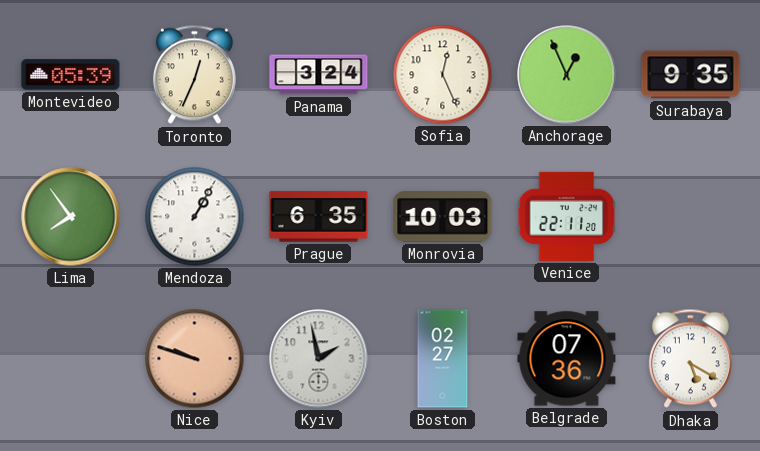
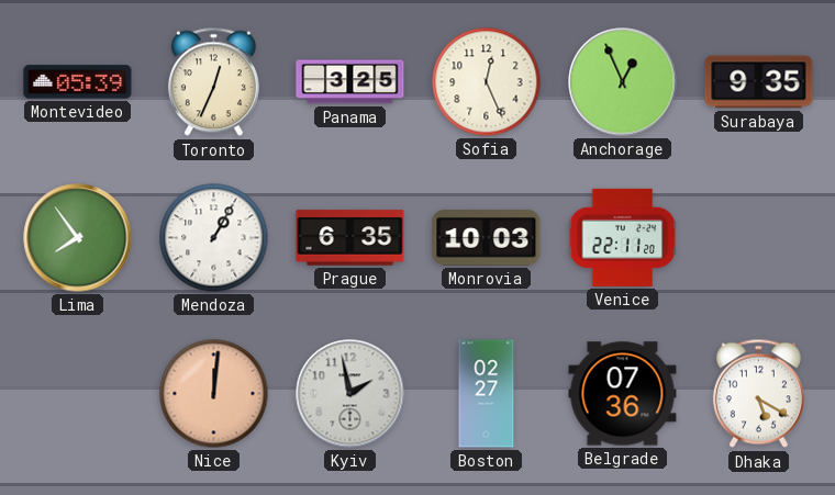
Panama: 3:24 -> 3:25 (350, 82)
Nice: 9:48 -> 12:01 (214, 394)
